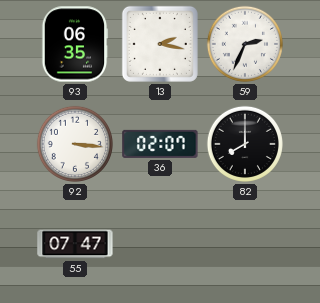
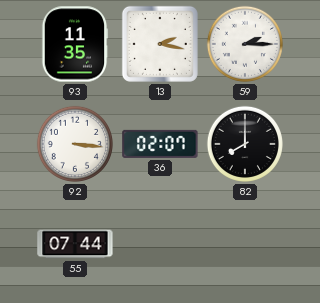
93: 06:35 -> 11:35 (75, 44)
59: 2:34 -> 2:15 (245, 44)
55: 07:47 -> 07:44 (75, 244)
